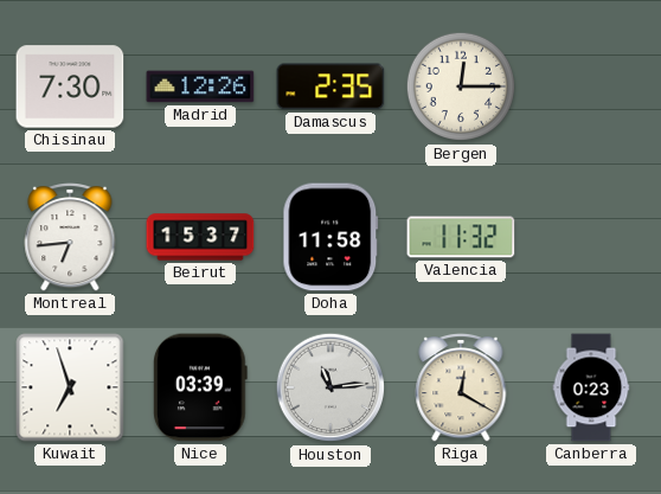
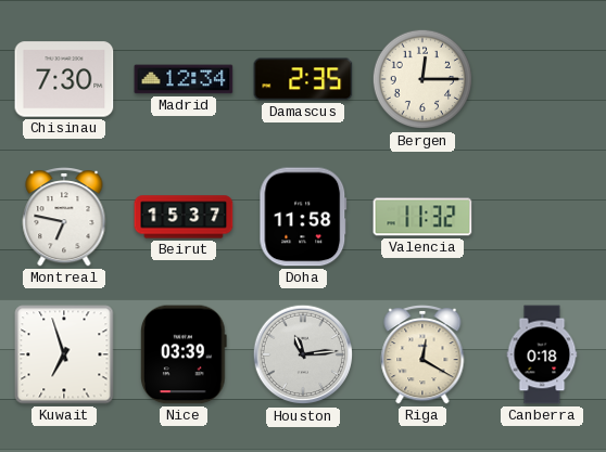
Madrid: 12:26 -> 12:34 (184, 79)
Montreal: 6:44 -> 6:47 (64, 218)
Canberra: 0:23 -> 0:18 (542, 354)
